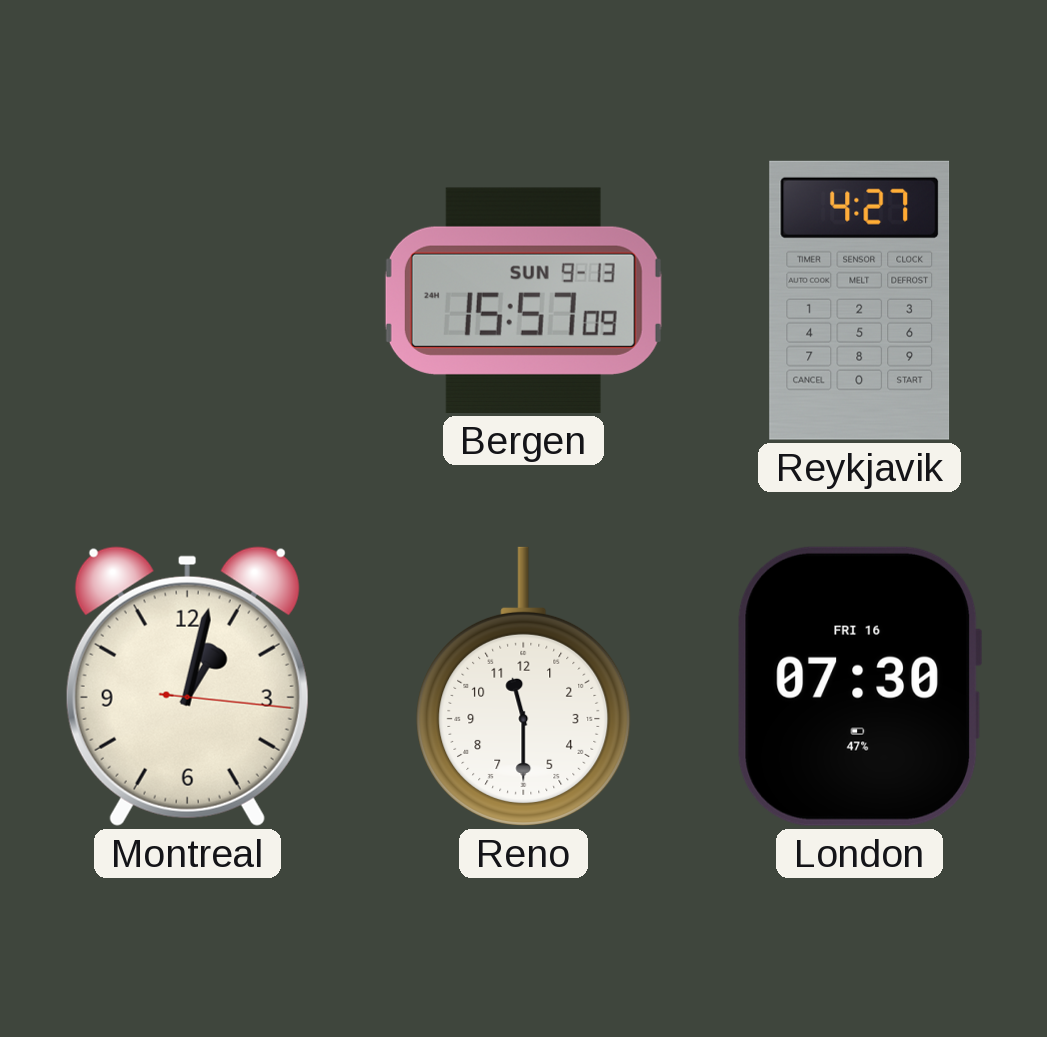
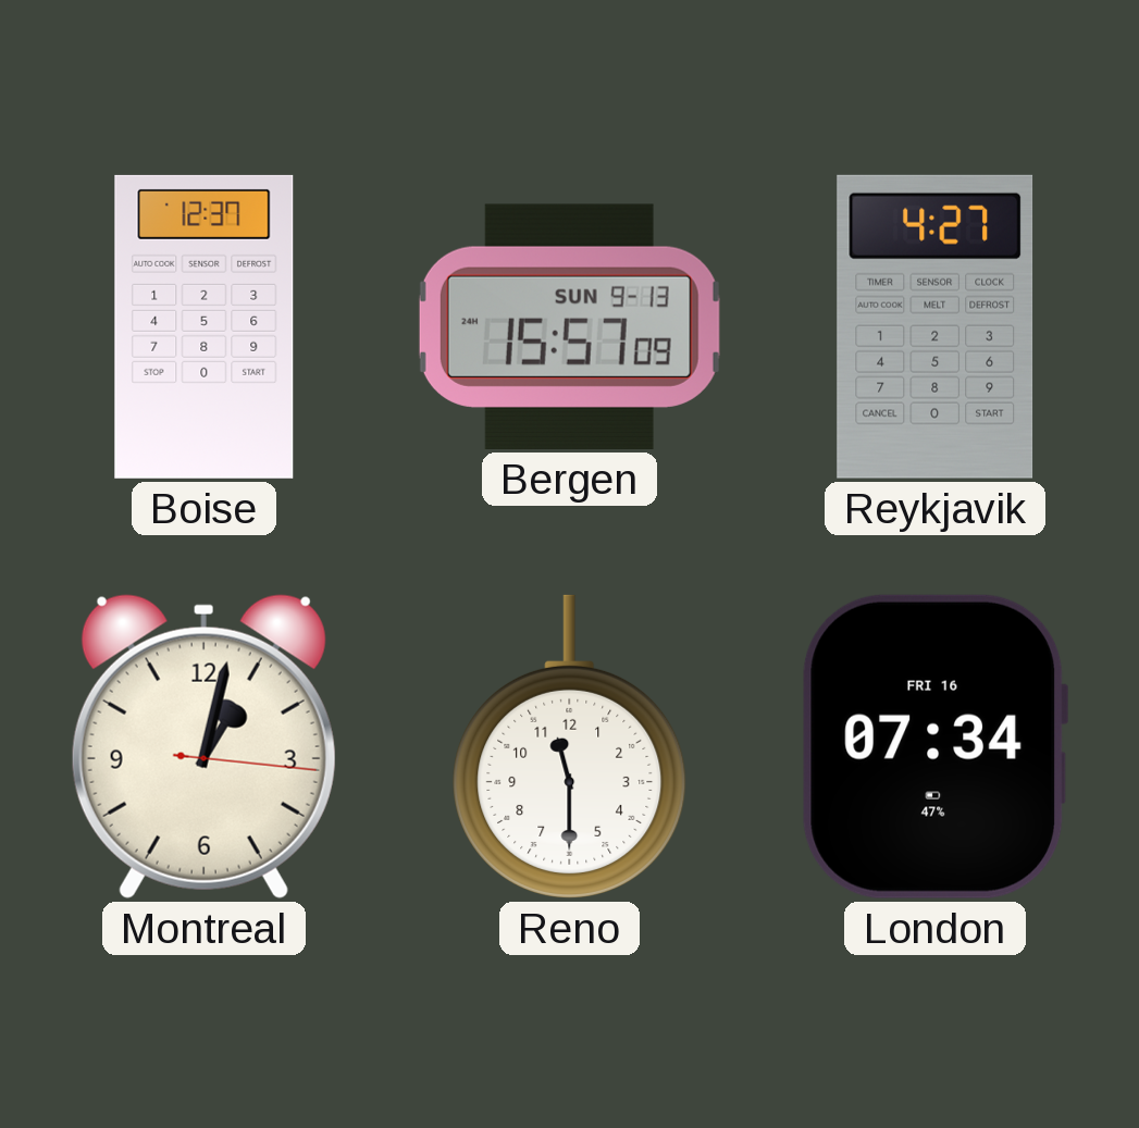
Boise: none -> 12:37 (205, 326)
London: 07:30 -> 07:34 (934, 746)
